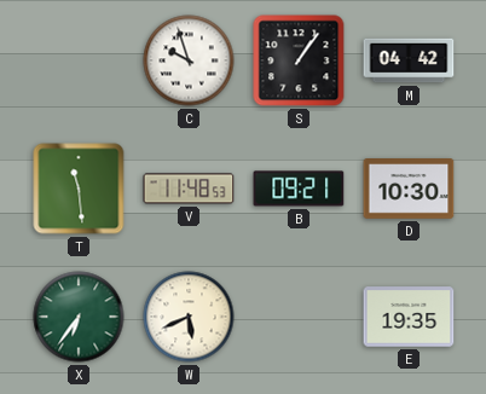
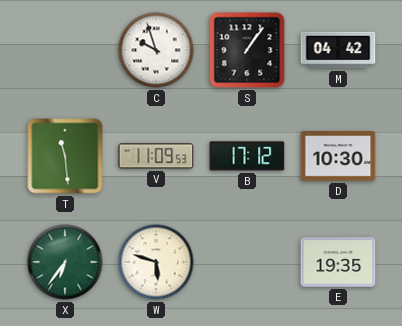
V: 11:48 -> 11:09 (156, 156)
B: 09:21 -> 17:12 (247, 156)
W: 5:41 -> 5:48 (156, 262)
